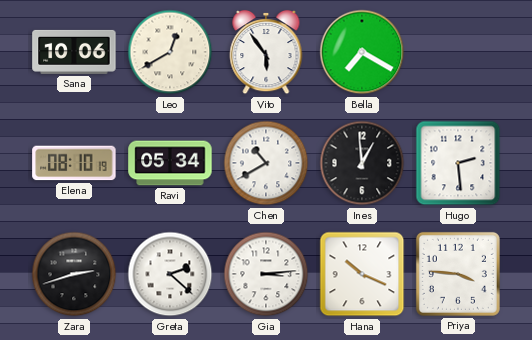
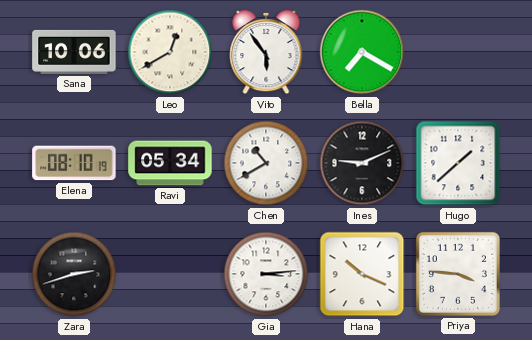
Ines: 12:59 -> 9:11 (362, 163)
Hugo: 2:29 -> 1:38 (458, 163)
Greta: 2:22 -> none (170, 274)
